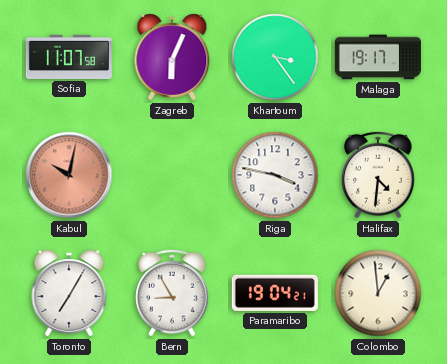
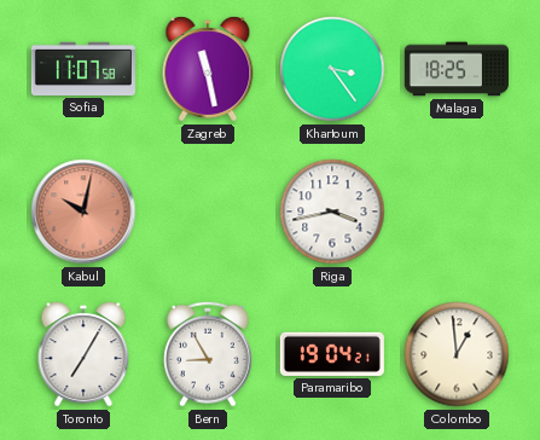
Zagreb: 6:04 -> 11:28 (208, 69)
Malaga: 19:17 -> 18:25 (457, 69)
Riga: 3:47 -> 3:43 (332, 212)
Halifax: 4:31 -> none (378, 175)
